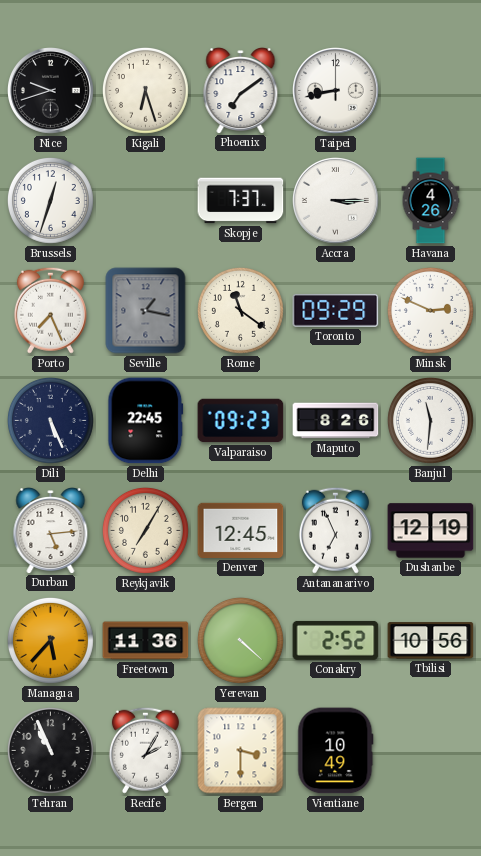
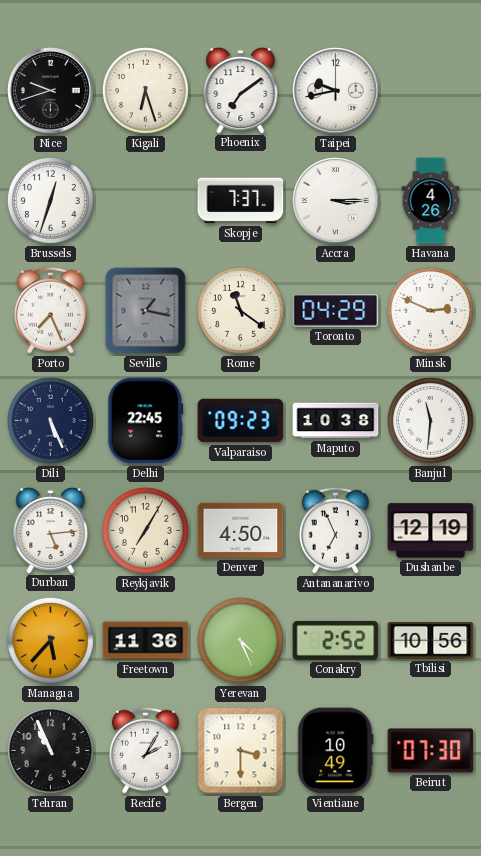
Taipei: 8:43 -> 9:43 (336, 91)
Toronto: 09:29 -> 04:29 (336, 310)
Maputo: 8:26 -> 10:38 (336, 421)
Denver: 12:45 -> 4:50 (241, 530)
Yerevan: 4:22 -> 4:26 (240, 640)
Beirut: none -> 07:30 (431, 751)
